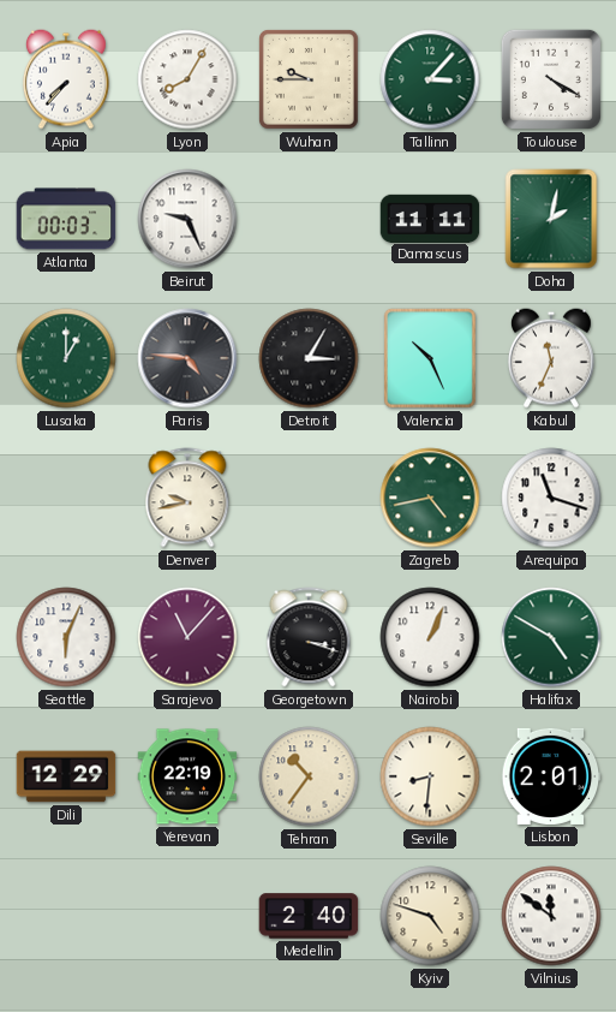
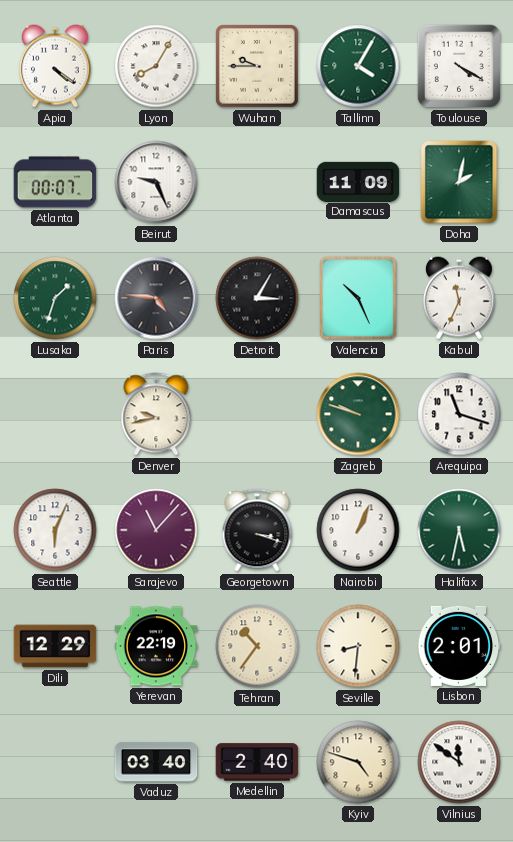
Apia: 7:37 -> 4:21 (55, 66)
Tallinn: 3:07 -> 4:05 (358, 66)
Atlanta: 00:03 -> 00:07 (55, 182)
Damascus: 11:11 -> 11:09 (358, 181)
Lusaka: 1:00 -> 1:33 (55, 298)
Zagreb: 4:43 -> 9:48 (358, 414)
Halifax: 4:50 -> 5:32 (459, 530)
Vaduz: none -> 03:40 (156, 762)
